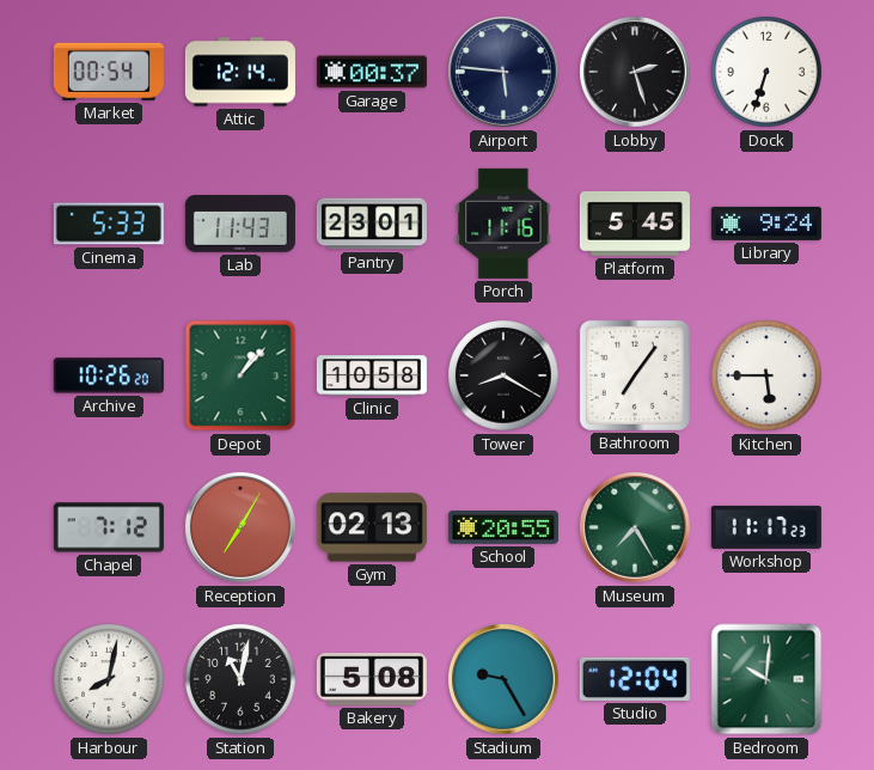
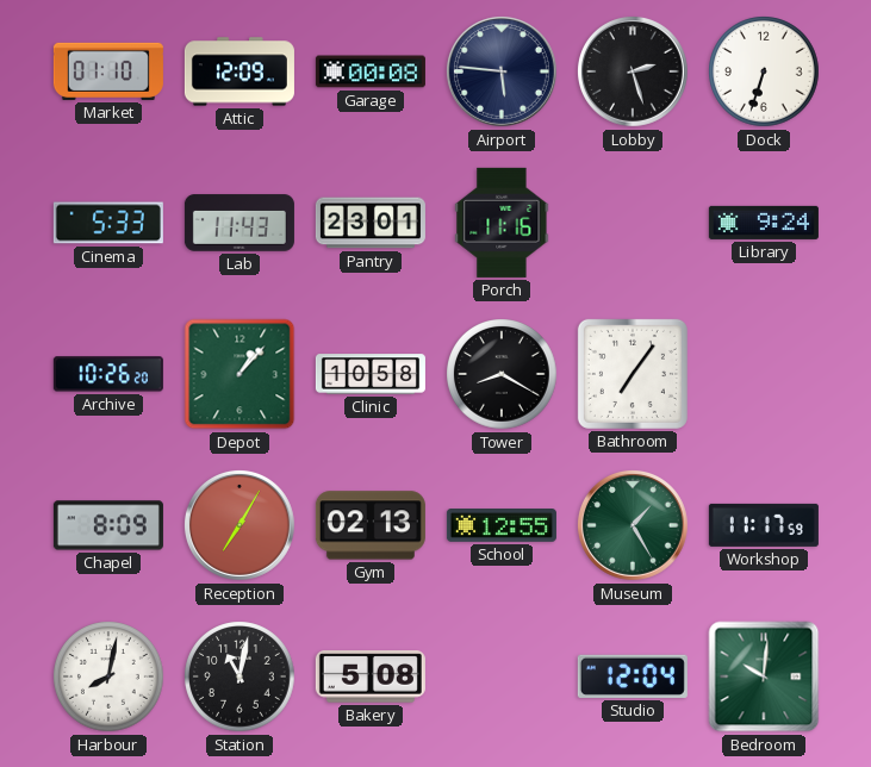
Market: 00:54 -> 01:10 (108, 71)
Attic: 12:14 -> 12:09 (239, 71)
Garage: 00:37 -> 00:08 (371, 71)
Platform: 5:45 -> none (635, 224)
Kitchen: 5:45 -> none (766, 375)
Chapel: 7:12 -> 8:09 (108, 525)
School: 20:55 -> 12:55 (502, 525)
Museum: 7:25 -> 1:25 (633, 525)
Workshop: 11:17:23 -> 11:17:59 (764, 525)
Stadium: 9:25 -> none (503, 679)
